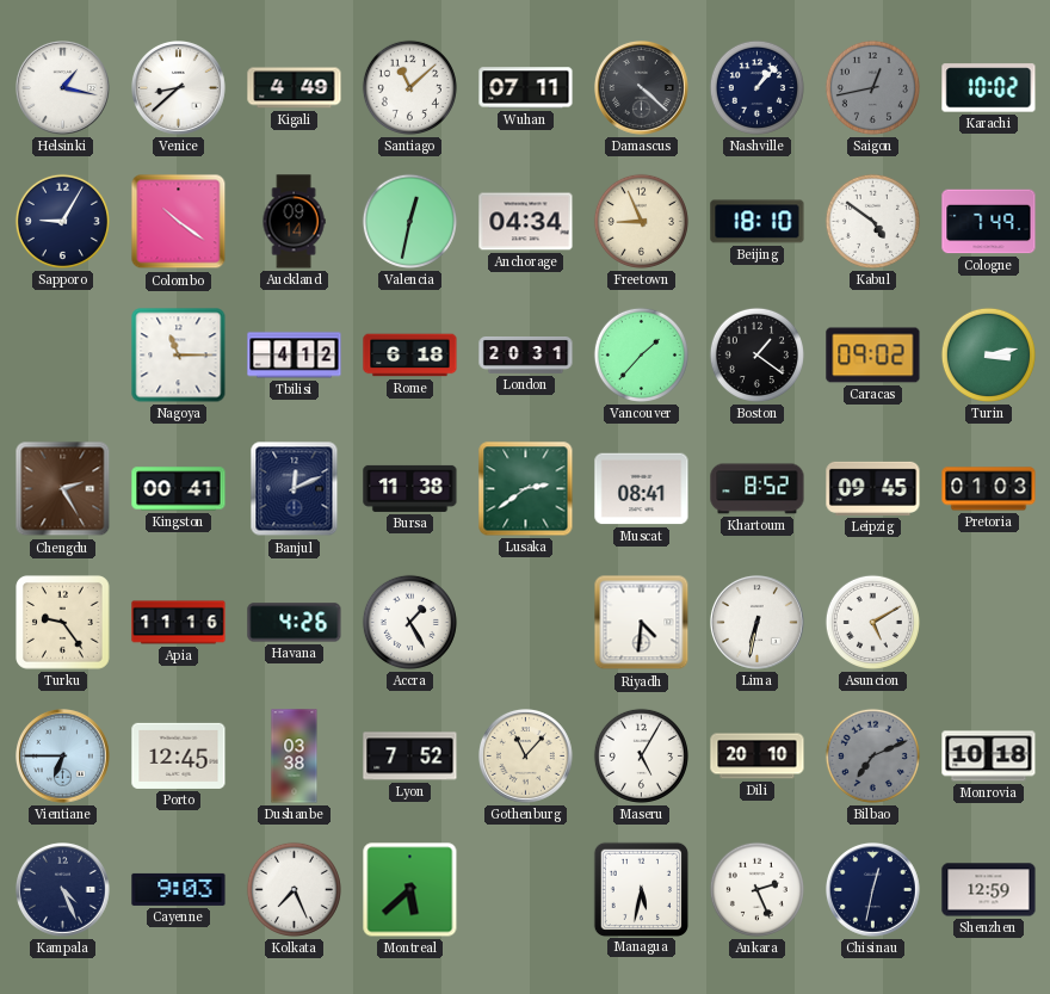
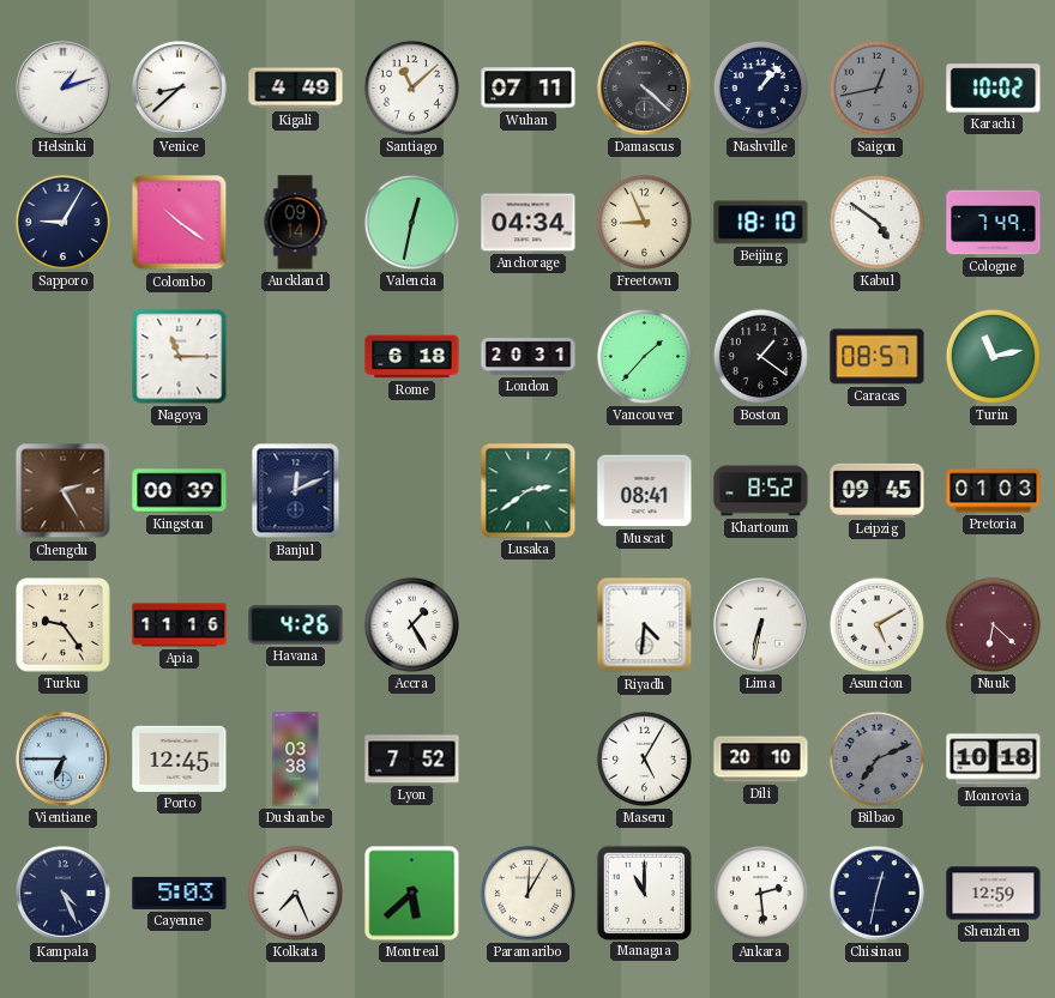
Helsinki: 1:17 -> 1:12 (64, 89)
Tbilisi: 4:12 -> none (295, 356)
Caracas: 09:02 -> 08:57 (878, 357)
Turin: 3:13 -> 11:13 (993, 356)
Kingston: 00:41 -> 00:39 (180, 491)
Bursa: 11:38 -> none (410, 488)
Nuuk: none -> 6:22 (993, 624)
Gothenburg: 11:07 -> none (526, 757)
Cayenne: 9:03 -> 5:03 (180, 893)
Paramaribo: none -> 12:05 (527, 893)
Managua: 5:32 -> 11:00 (644, 893)
Ankara: 2:26 -> 2:29 (760, 893)
